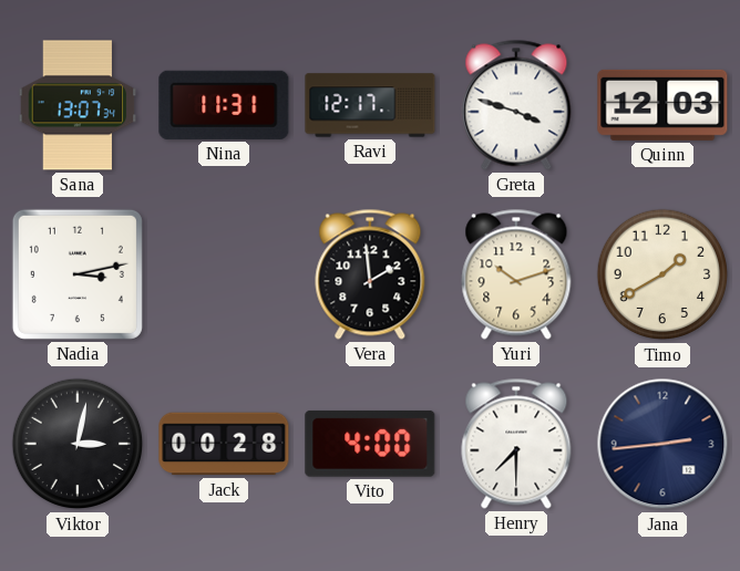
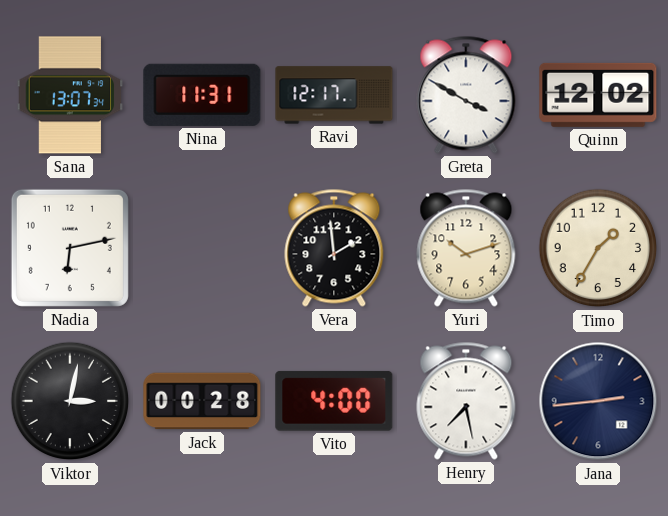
Greta: 3:48 -> 3:50 (466, 95)
Quinn: 12:03 -> 12:02 (598, 95)
Nadia: 3:13 -> 6:13 (70, 248)
Timo: 1:40 -> 1:35 (598, 248)
Henry: 7:30 -> 7:28 (466, 401)
